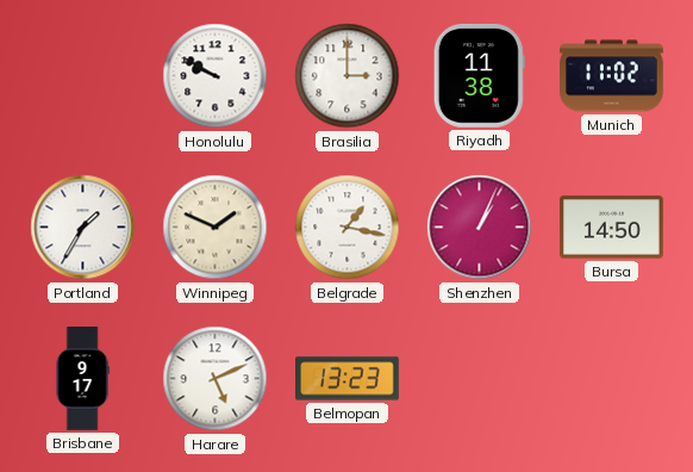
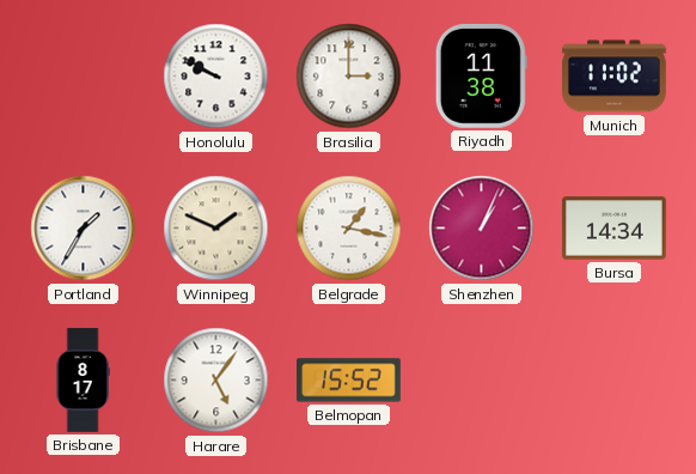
Bursa: 14:50 -> 14:34 (615, 229)
Brisbane: 9:17 -> 8:17 (83, 381)
Harare: 5:11 -> 5:06 (216, 381)
Belmopan: 13:23 -> 15:52 (349, 381)
